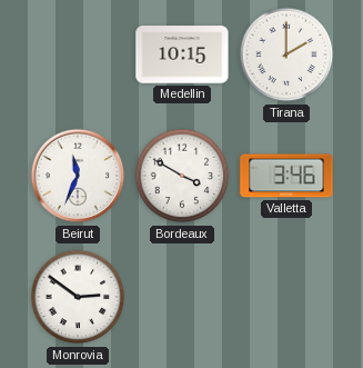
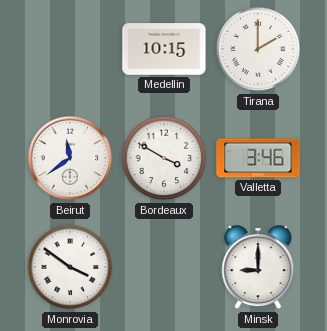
Beirut: 11:34 -> 11:39 (70, 158)
Monrovia: 2:51 -> 3:51 (70, 267)
Minsk: none -> 9:00 (258, 268)
